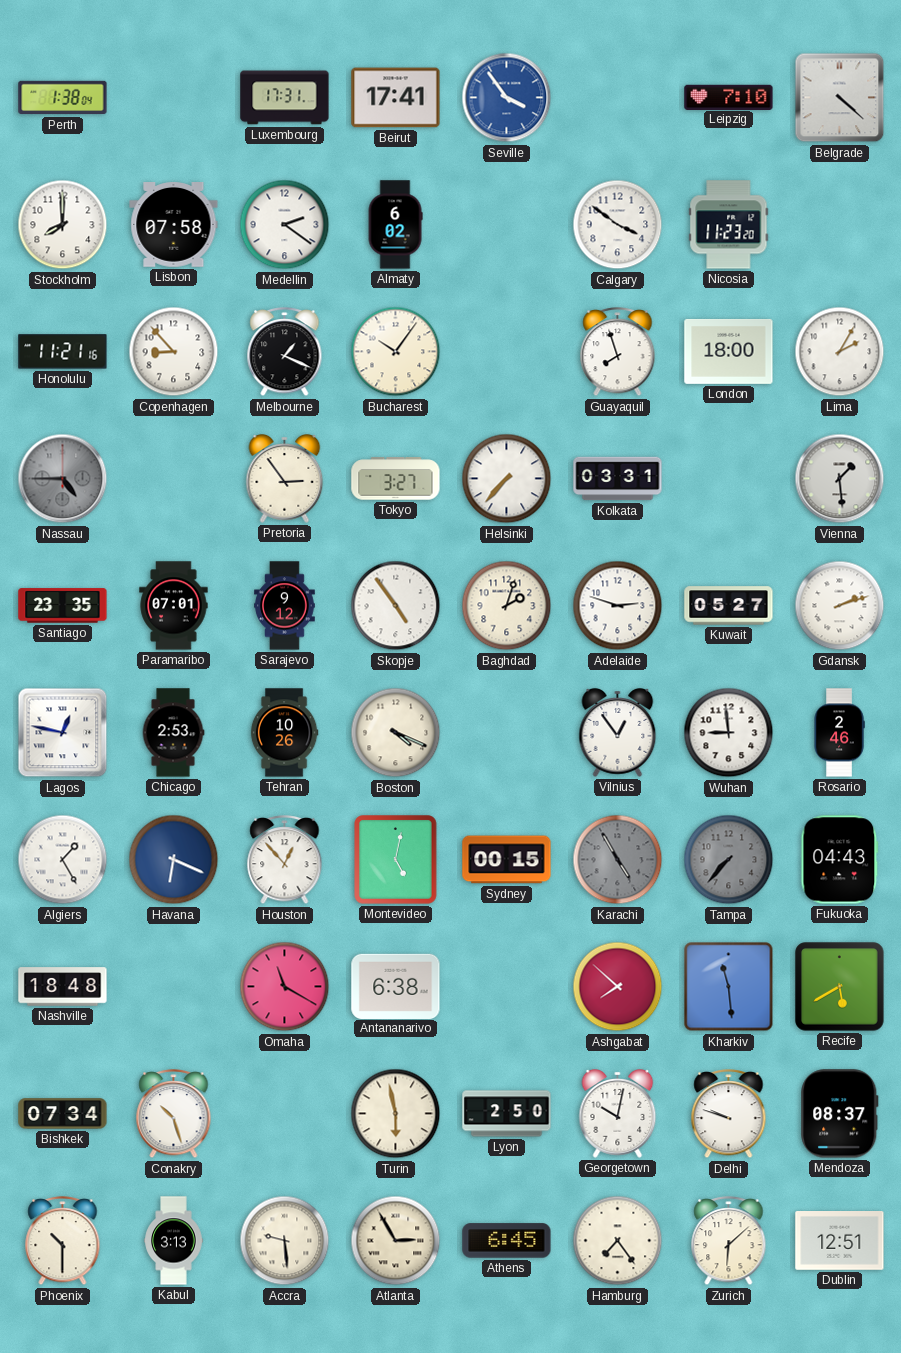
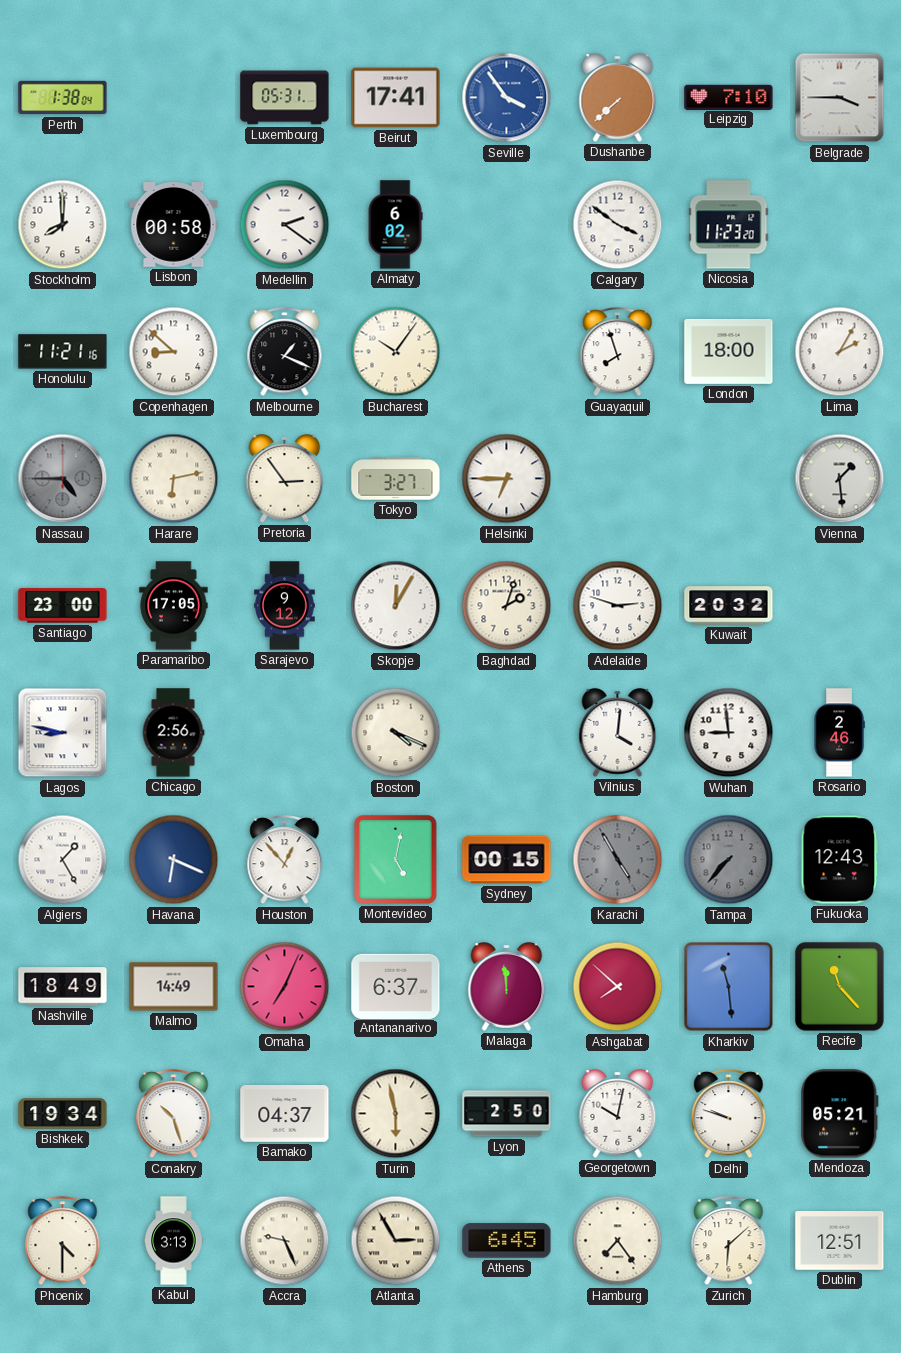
Luxembourg: 17:31 -> 05:31 (285, 98)
Dushanbe: none -> 7:38 (618, 98)
Belgrade: 4:22 -> 3:45 (840, 98)
Lisbon: 07:58 -> 00:58 (174, 225)
Copenhagen: 8:53 -> 8:52 (174, 352)
Harare: none -> 6:13 (174, 479)
Helsinki: 7:37 -> 6:45 (507, 479)
Kolkata: 03:31 -> none (618, 479)
Santiago: 23:35 -> 23:00 (63, 606)
Paramaribo: 07:01 -> 17:05 (174, 606)
Skopje: 4:54 -> 12:05 (396, 606)
Kuwait: 05:27 -> 20:32 (729, 606)
Gdansk: 2:12 -> none (840, 606)
Lagos: 12:47 -> 8:47 (63, 733)
Chicago: 2:53 -> 2:56 (173, 733)
Tehran: 10:26 -> none (284, 733)
Vilnius: 12:54 -> 4:01 (618, 733)
Fukuoka: 04:43 -> 12:43 (840, 860)
Nashville: 18:48 -> 18:49 (63, 987)
Malmo: none -> 14:49 (174, 987)
Omaha: 11:20 -> 7:04 (285, 987)
Antananarivo: 6:38 -> 6:37 (396, 986)
Malaga: none -> 11:59 (507, 987)
Recife: 5:40 -> 11:23 (840, 987)
Bishkek: 07:34 -> 19:34 (63, 1114)
Bamako: none -> 04:37 (285, 1114)
Mendoza: 08:37 -> 05:21 (840, 1114)
Phoenix: 10:30 -> 4:30 (63, 1242)
Accra: 9:29 -> 9:26 (285, 1241)
